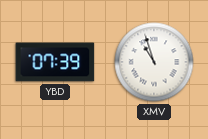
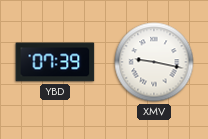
XMV: 10:57 -> 9:17 (154, 62)
